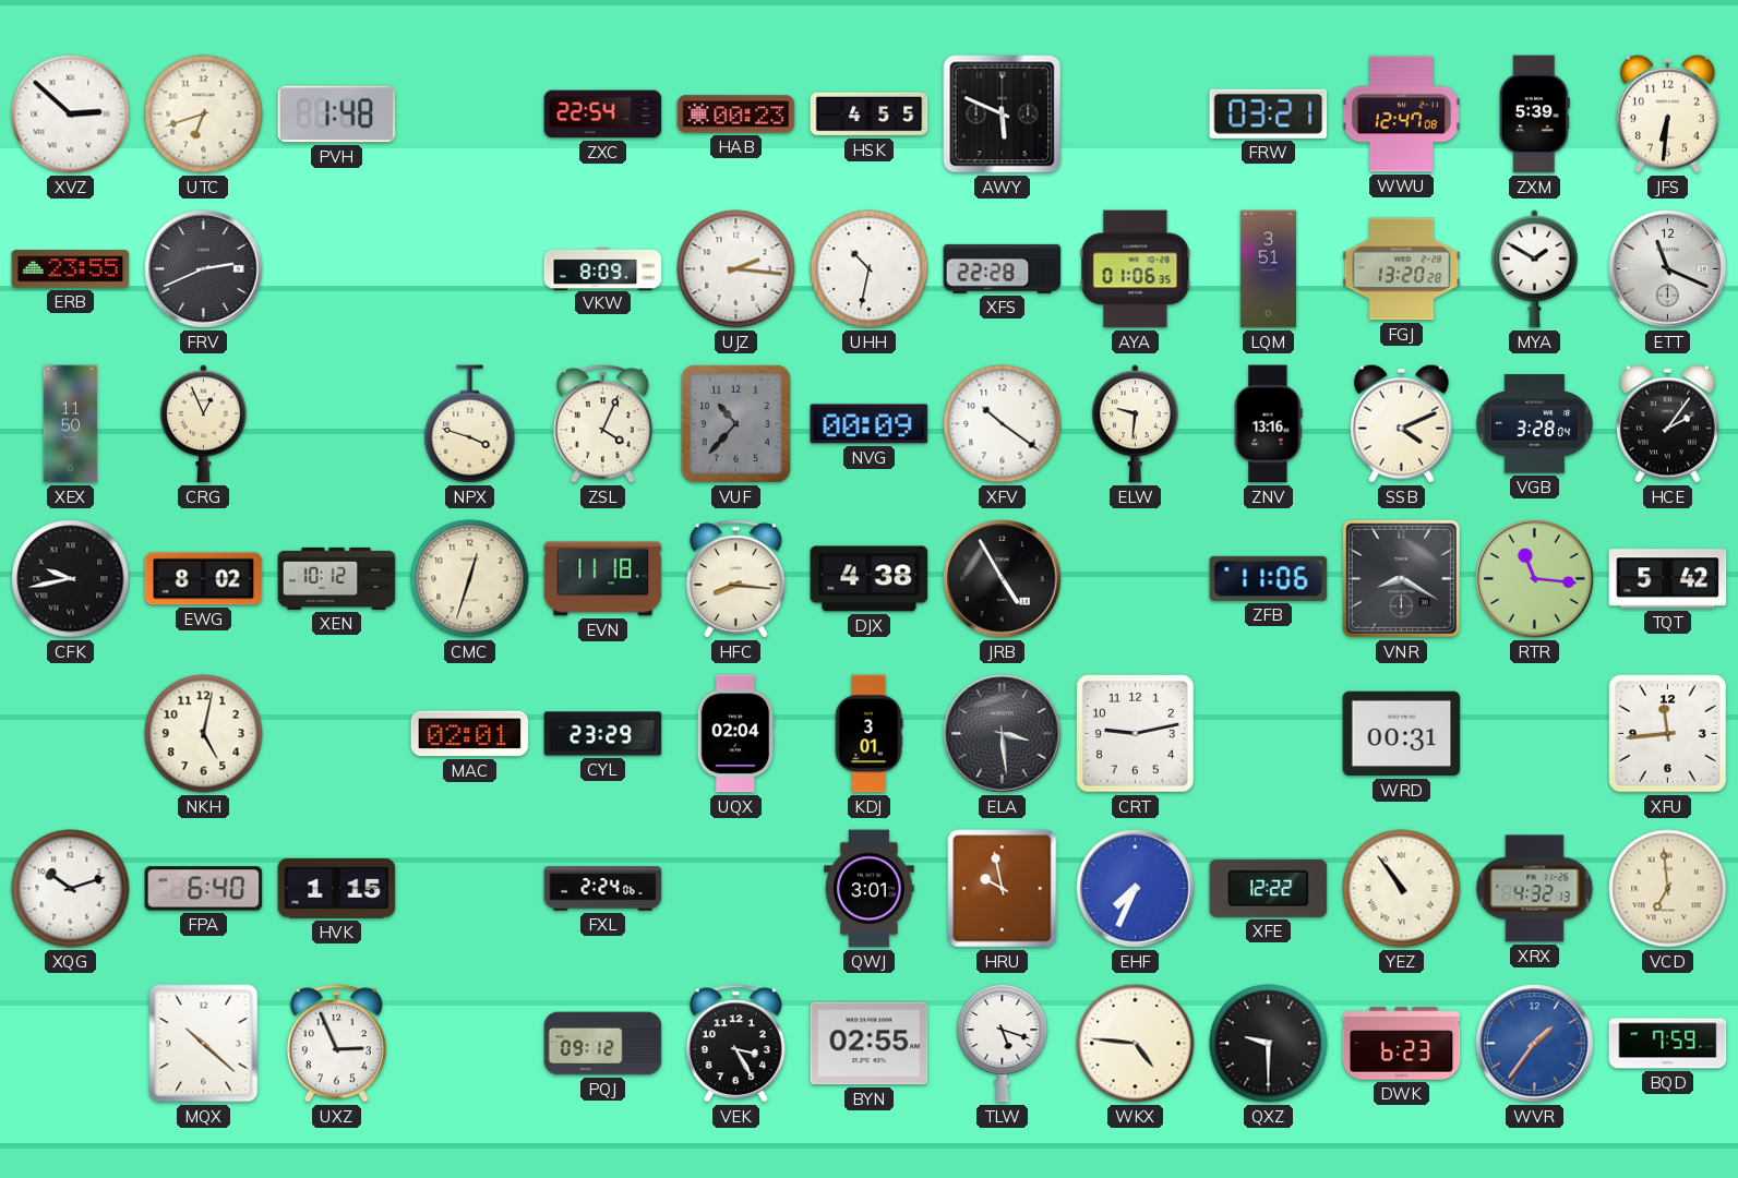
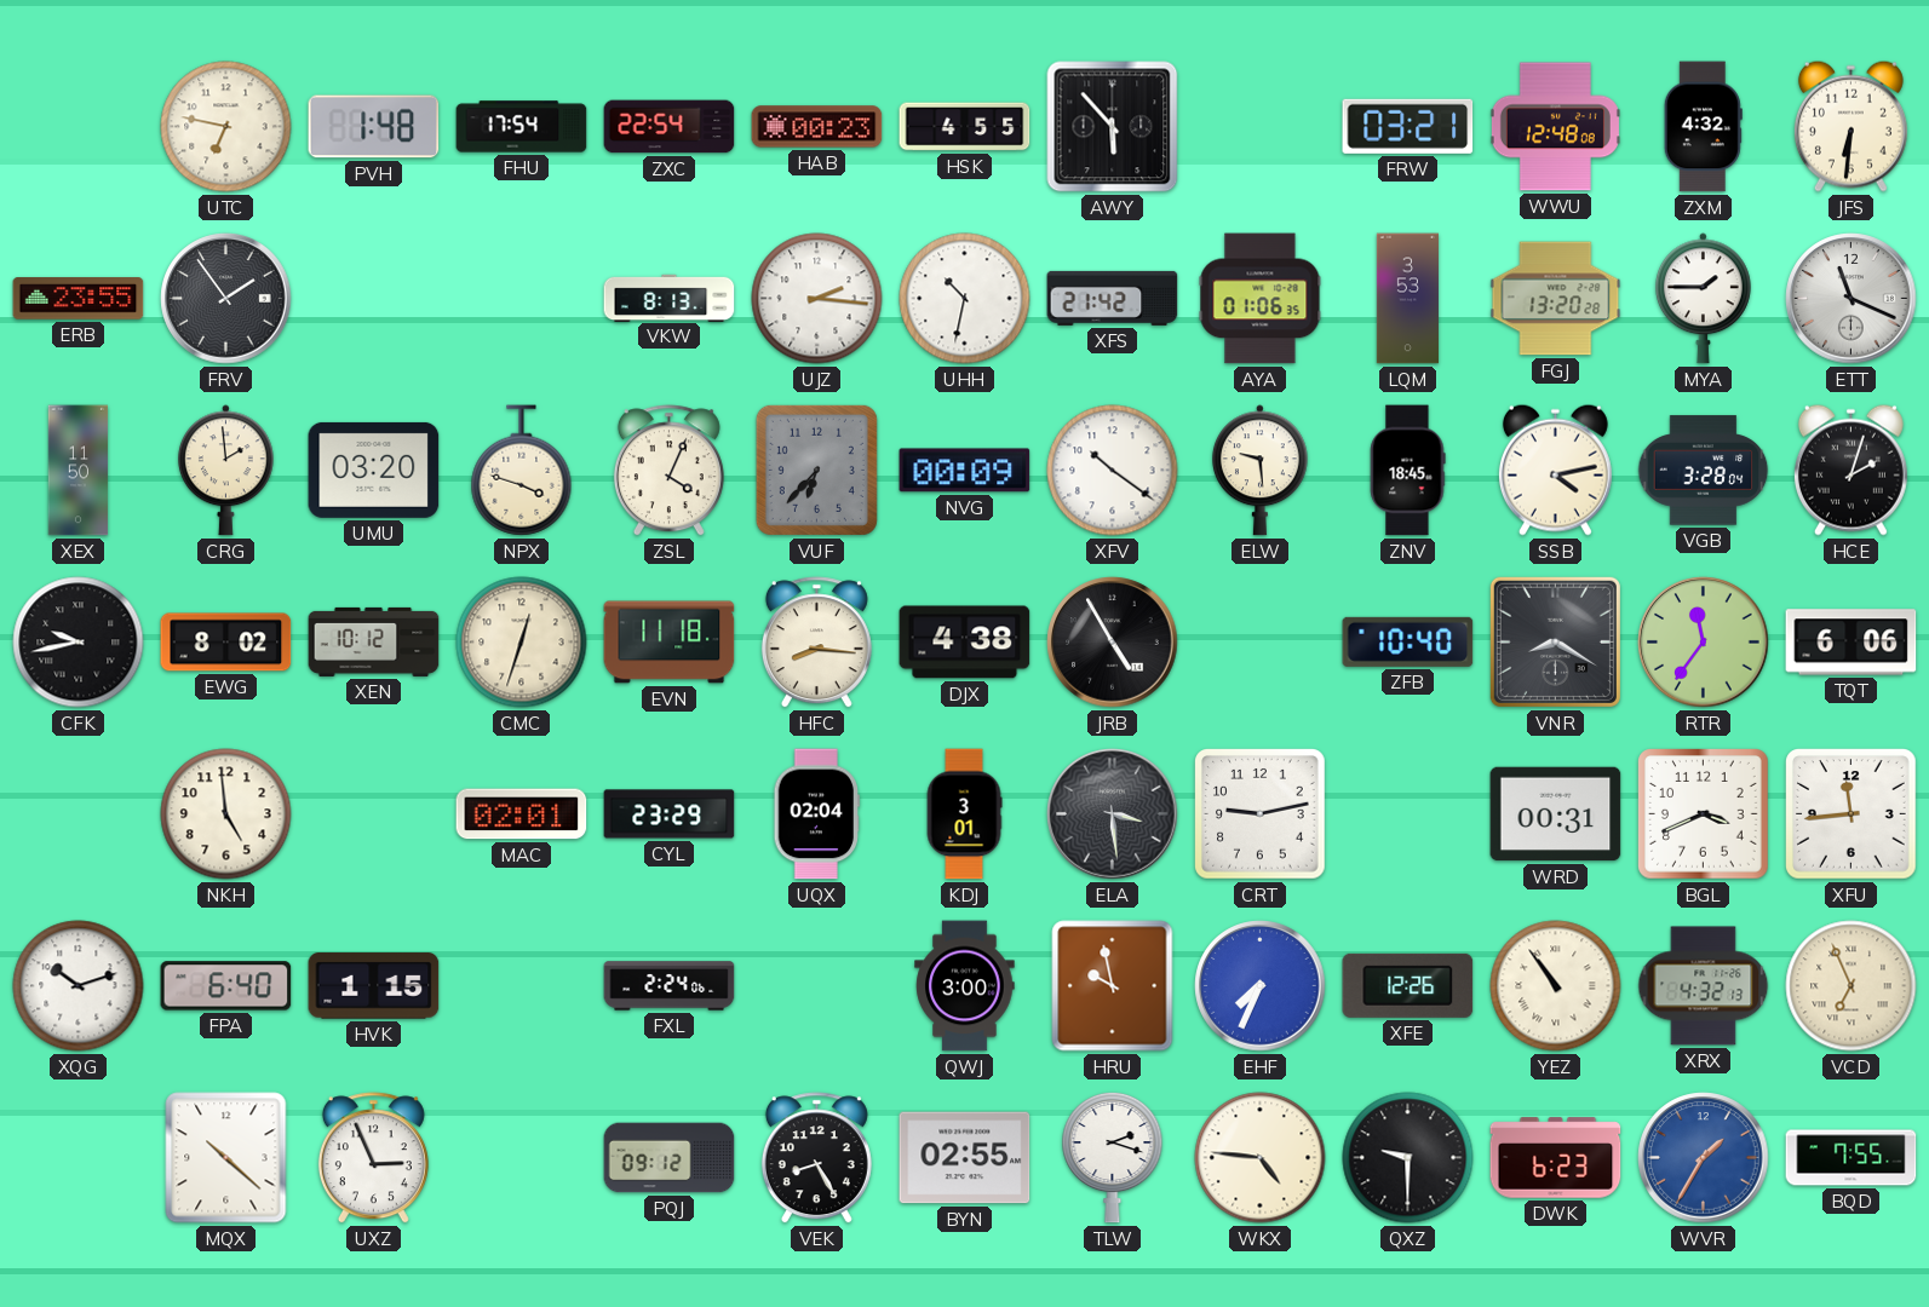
XVZ: 2:52 -> none (71, 115)
UTC: 6:42 -> 6:47 (226, 127)
FHU: none -> 17:54 (522, 127)
AWY: 5:49 -> 5:53 (1113, 127)
WWU: 12:47 -> 12:48 (1555, 127)
ZXM: 5:39 -> 4:32 (1703, 127)
FRV: 2:41 -> 1:54 (226, 299)
VKW: 8:09 -> 8:13 (670, 298)
XFS: 22:28 -> 21:42 (1113, 298)
LQM: 3:51 -> 3:53 (1407, 299)
MYA: 1:50 -> 1:45 (1703, 299)
CRG: 12:56 -> 1:59 (225, 471)
UMU: none -> 03:20 (374, 470)
VUF: 10:37 -> 6:37 (816, 470)
ELW: 9:31 -> 9:29 (1259, 471)
ZNV: 13:16 -> 18:45 (1408, 471)
SSB: 4:11 -> 4:13 (1555, 470)
HCE: 2:06 -> 2:03 (1850, 470)
ZFB: 11:06 -> 10:40 (1408, 641)
RTR: 11:16 -> 11:36 (1704, 643)
TQT: 5:42 -> 6:06 (1852, 643)
NKH: 5:02 -> 4:59 (226, 814)
BGL: none -> 3:41 (1704, 814)
QWJ: 3:01 -> 3:00 (965, 986)
XFE: 12:22 -> 12:26 (1408, 985)
VCD: 6:59 -> 6:56 (1852, 986)
VEK: 3:25 -> 8:25 (816, 1158)
TLW: 5:18 -> 2:18 (1113, 1157)
WVR: 1:36 -> 1:35 (1704, 1158)
BQD: 7:59 -> 7:55 (1852, 1158)
